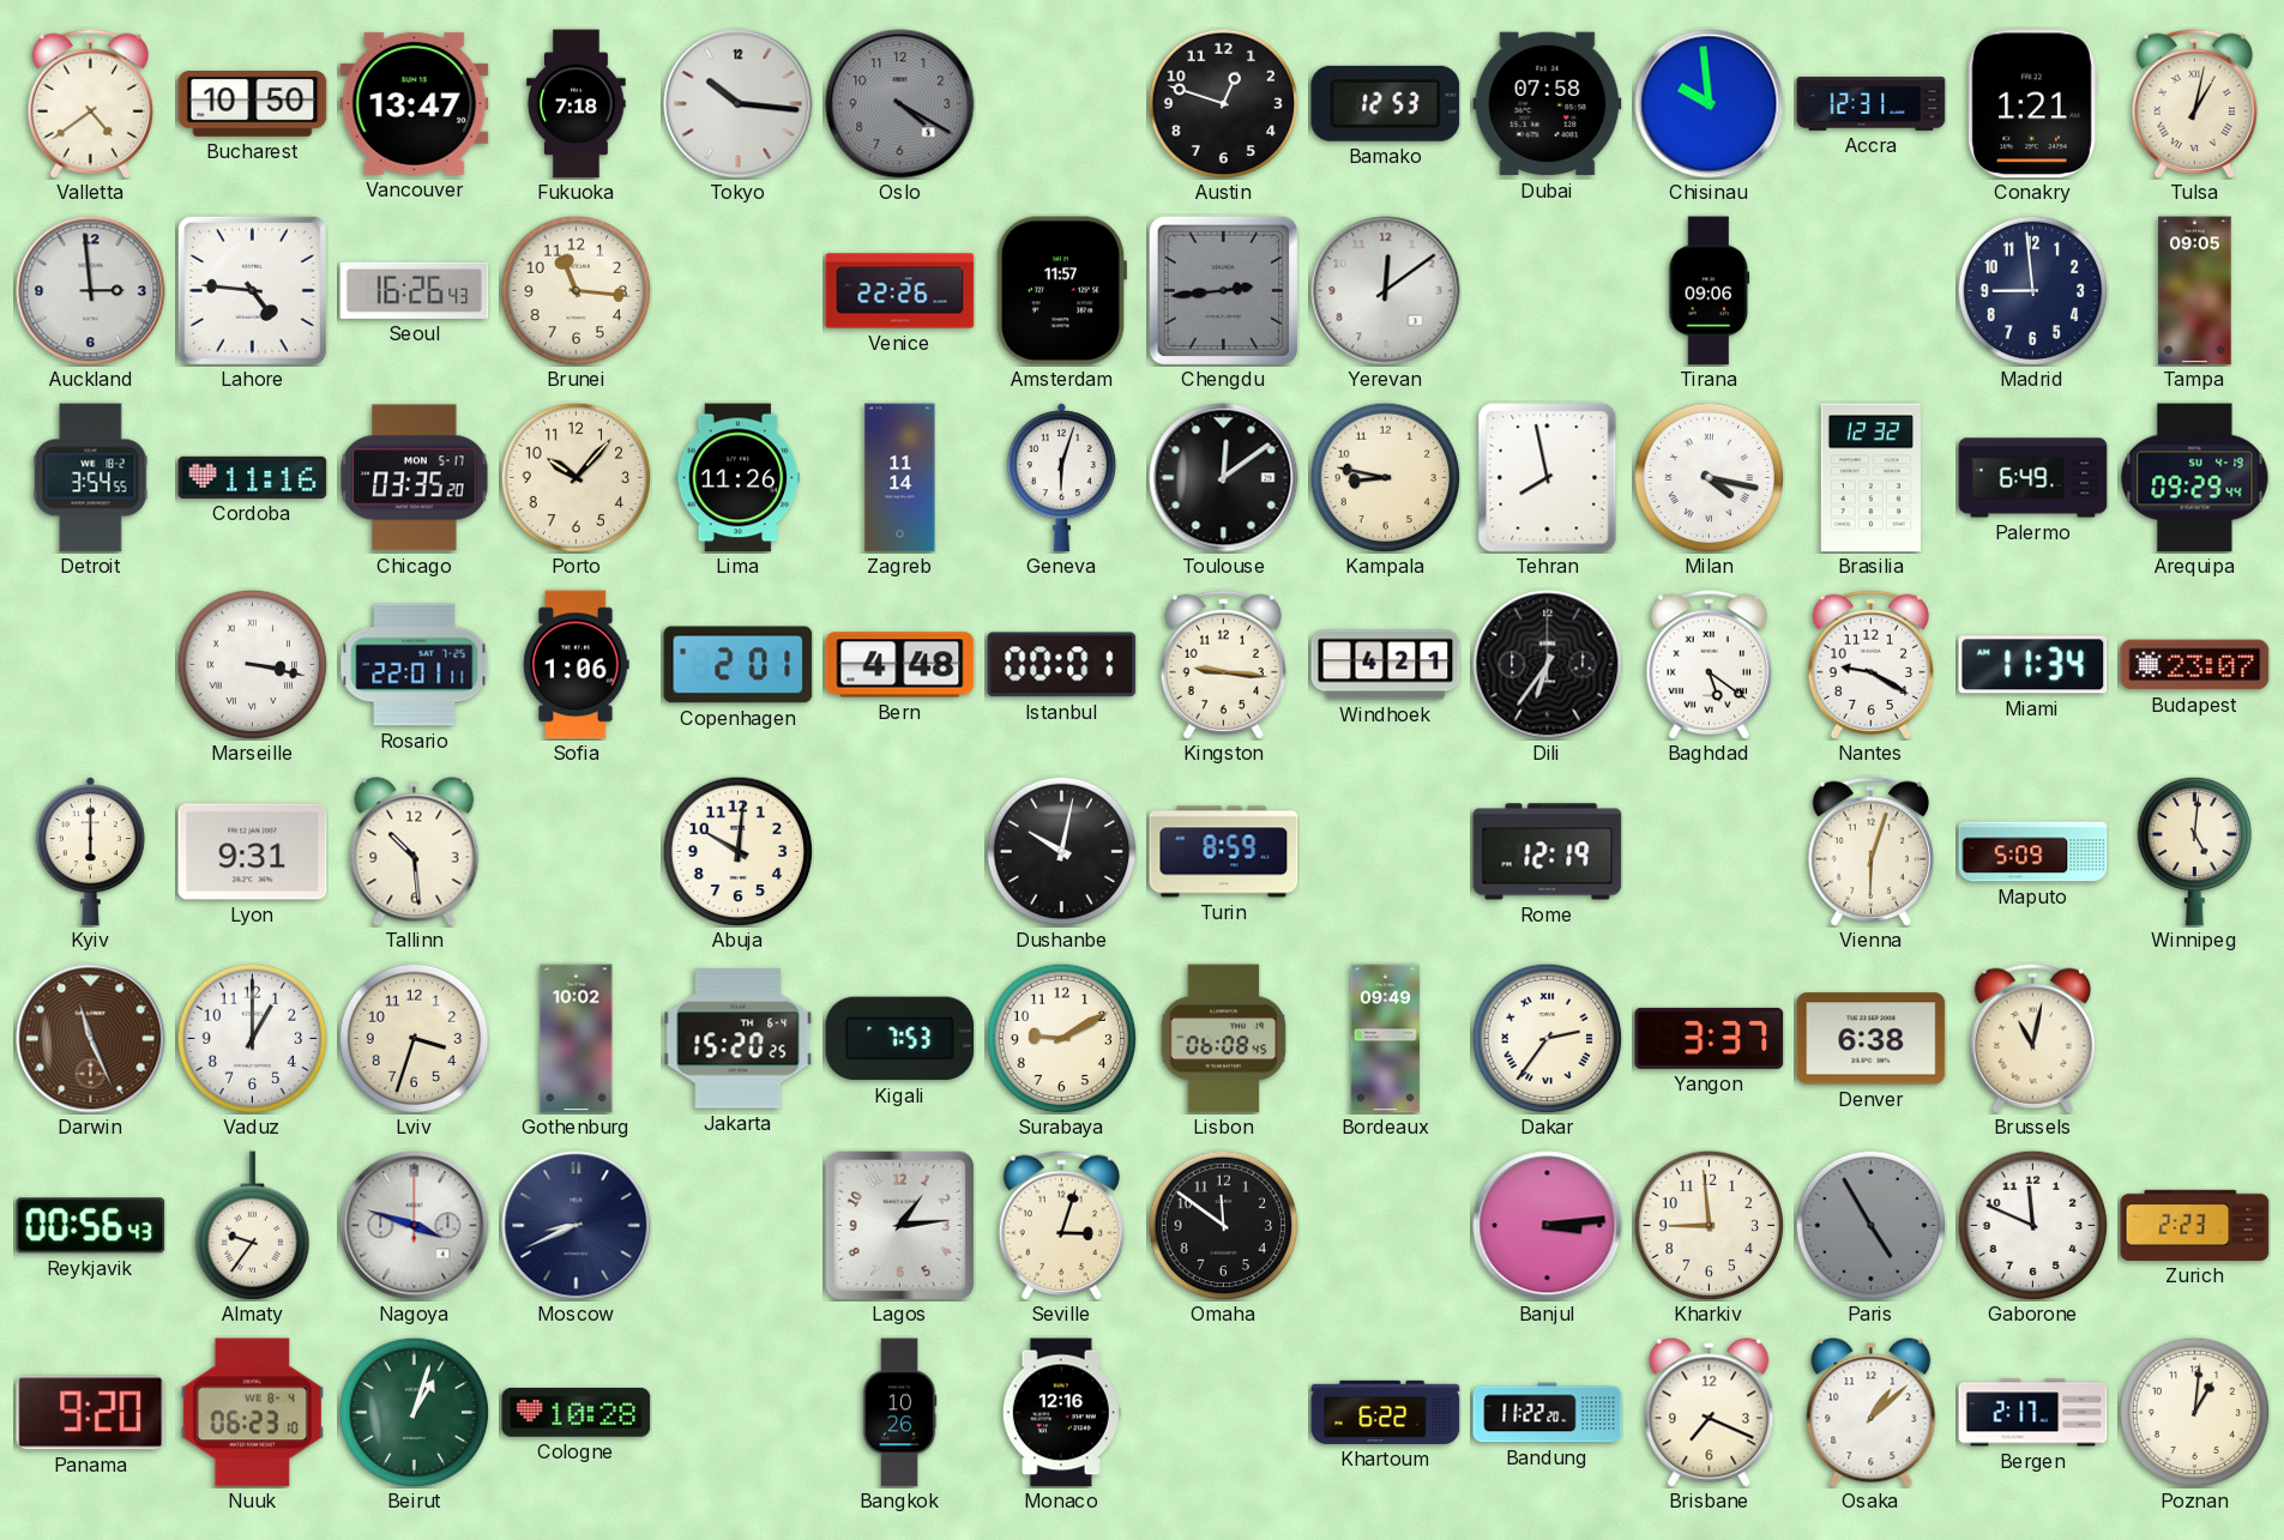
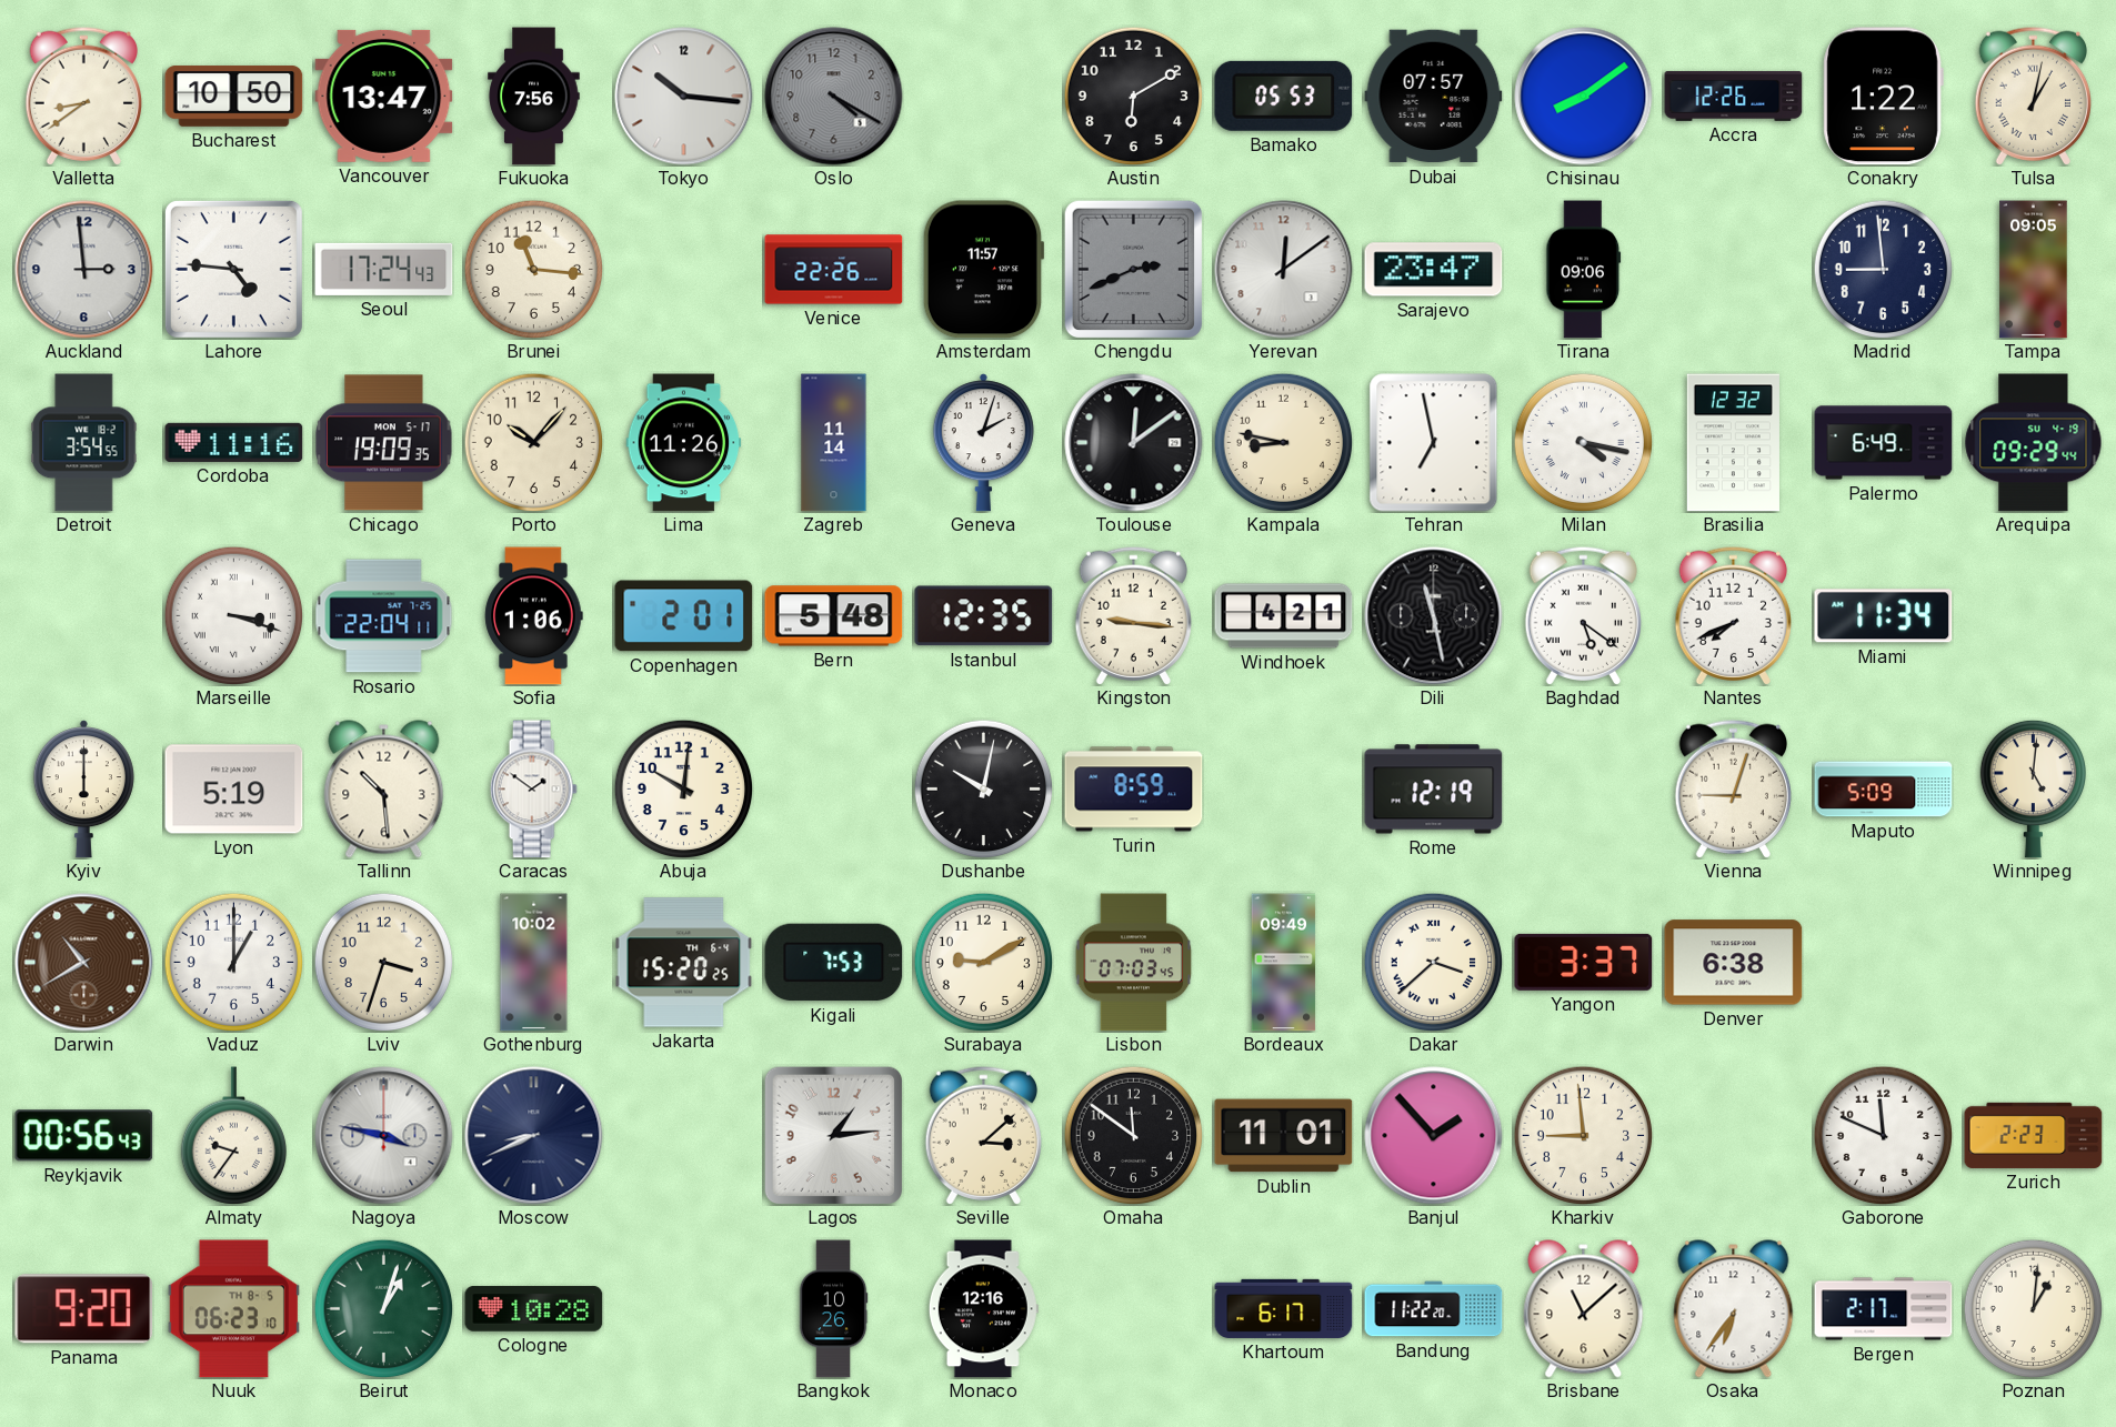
Valletta: 4:39 -> 8:39 (83, 96)
Fukuoka: 7:18 -> 7:56 (534, 97)
Austin: 12:48 -> 6:10 (1133, 96)
Bamako: 12:53 -> 05:53 (1284, 96)
Dubai: 07:58 -> 07:57 (1434, 97)
Chisinau: 9:59 -> 8:09 (1584, 97)
Accra: 12:31 -> 12:26 (1734, 96)
Conakry: 1:21 -> 1:22 (1883, 97)
Seoul: 16:26 -> 17:24 (384, 269)
Chengdu: 2:44 -> 2:41 (1133, 269)
Sarajevo: none -> 23:47 (1434, 270)
Chicago: 03:35 -> 19:09 (384, 443)
Geneva: 6:03 -> 2:03 (983, 443)
Tehran: 7:58 -> 6:58 (1434, 443)
Marseille: 3:17 -> 3:18 (233, 615)
Rosario: 22:01 -> 22:04 (384, 616)
Bern: 4:48 -> 5:48 (834, 616)
Istanbul: 00:01 -> 12:35 (984, 616)
Dili: 6:36 -> 11:28 (1434, 616)
Nantes: 9:20 -> 7:41 (1733, 615)
Budapest: 23:07 -> none (2195, 665)
Lyon: 9:31 -> 5:19 (234, 790)
Caracas: none -> 1:51 (533, 790)
Vienna: 6:03 -> 9:03 (1733, 788)
Darwin: 11:26 -> 10:40 (84, 963)
Lisbon: 06:08 -> 07:03 (1134, 963)
Dakar: 2:36 -> 3:38 (1433, 962)
Brussels: 11:02 -> none (2032, 1038)
Nagoya: 3:48 -> 3:47 (384, 1136)
Seville: 3:03 -> 3:08 (983, 1135)
Dublin: none -> 11:01 (1284, 1136)
Banjul: 3:14 -> 1:53 (1434, 1136)
Paris: 4:55 -> none (1870, 1225)
Nuuk date: WE 8-4 -> TH 8-5 (233, 1309)
Khartoum: 6:22 -> 6:17 (1284, 1308)
Brisbane: 7:19 -> 11:08 (1584, 1309)
Osaka: 1:08 -> 6:36 (1734, 1309)
